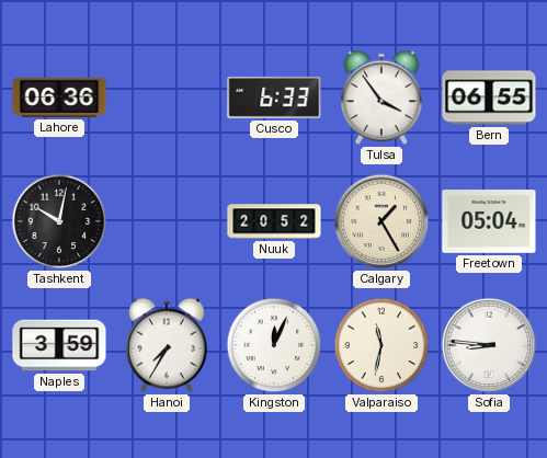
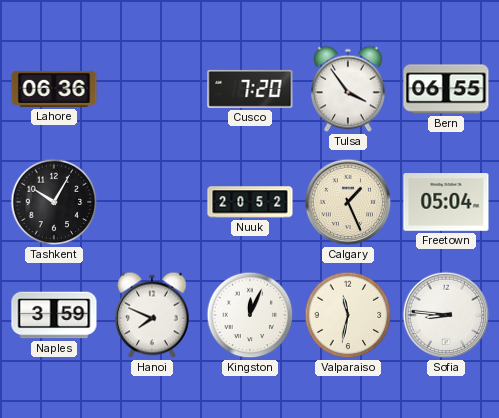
Cusco: 6:33 -> 7:20 (250, 89)
Tashkent: 10:02 -> 10:05 (54, 202)
Calgary: 1:25 -> 1:26 (348, 202)
Hanoi: 7:35 -> 7:49 (152, 315)
